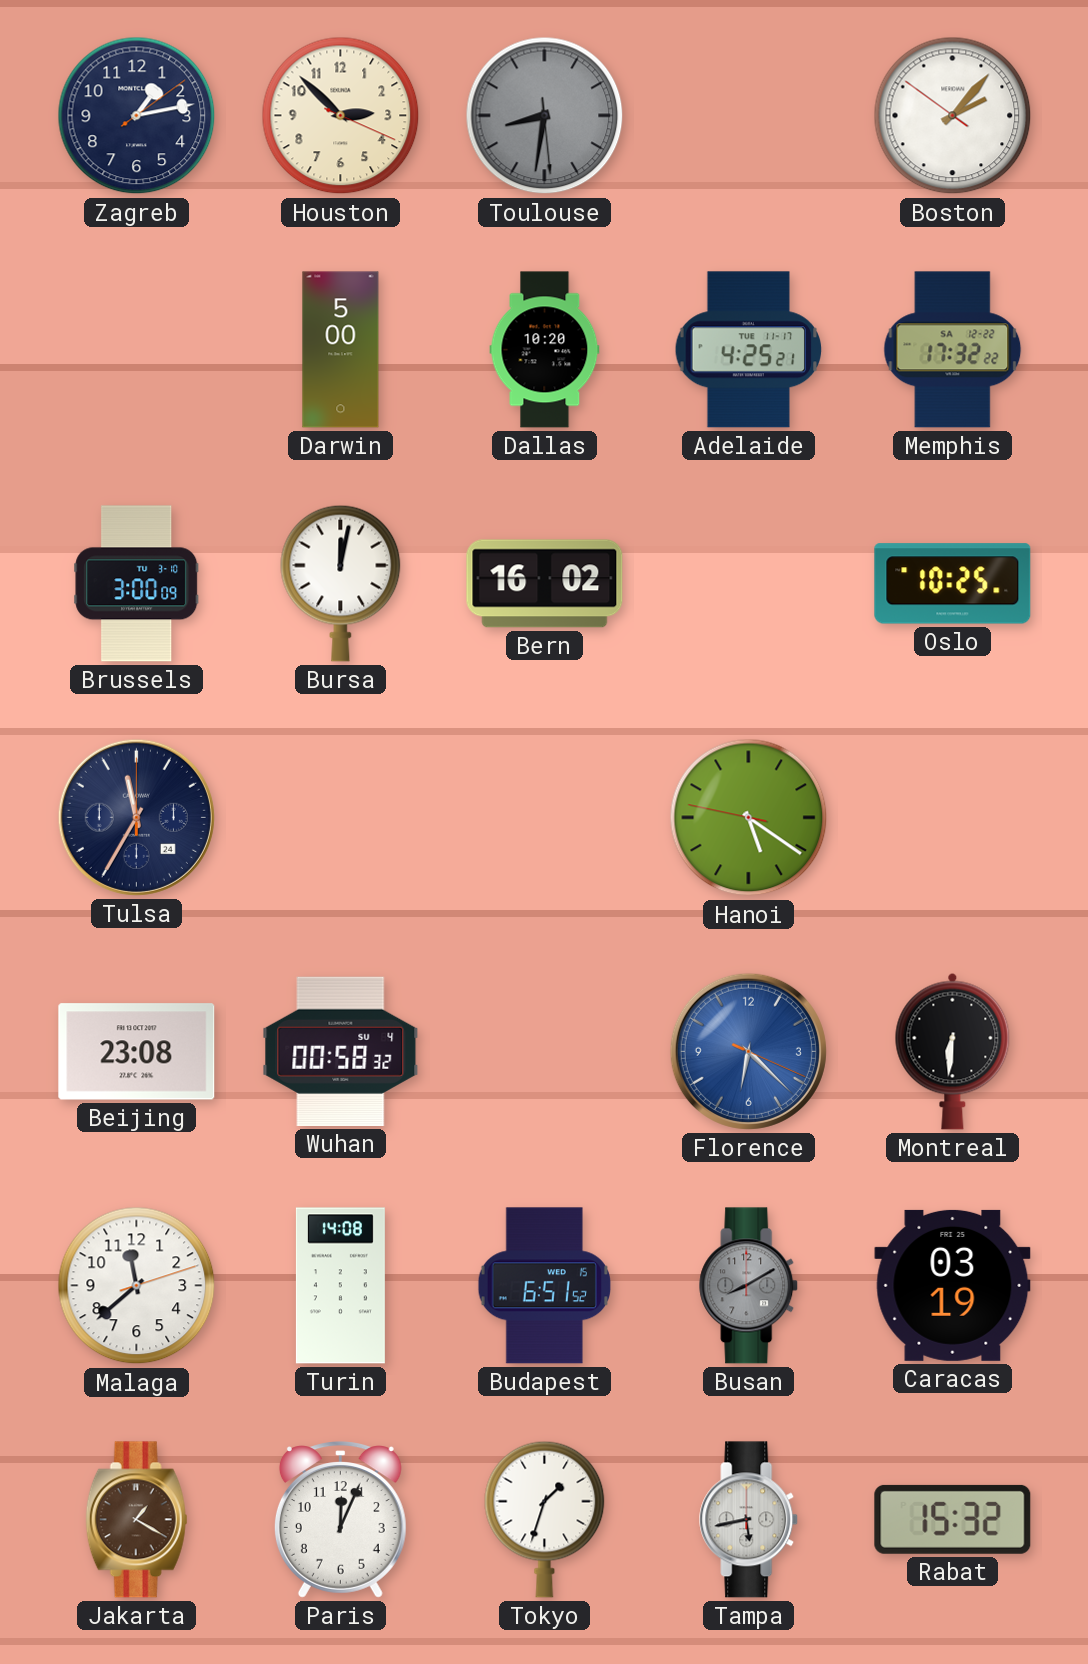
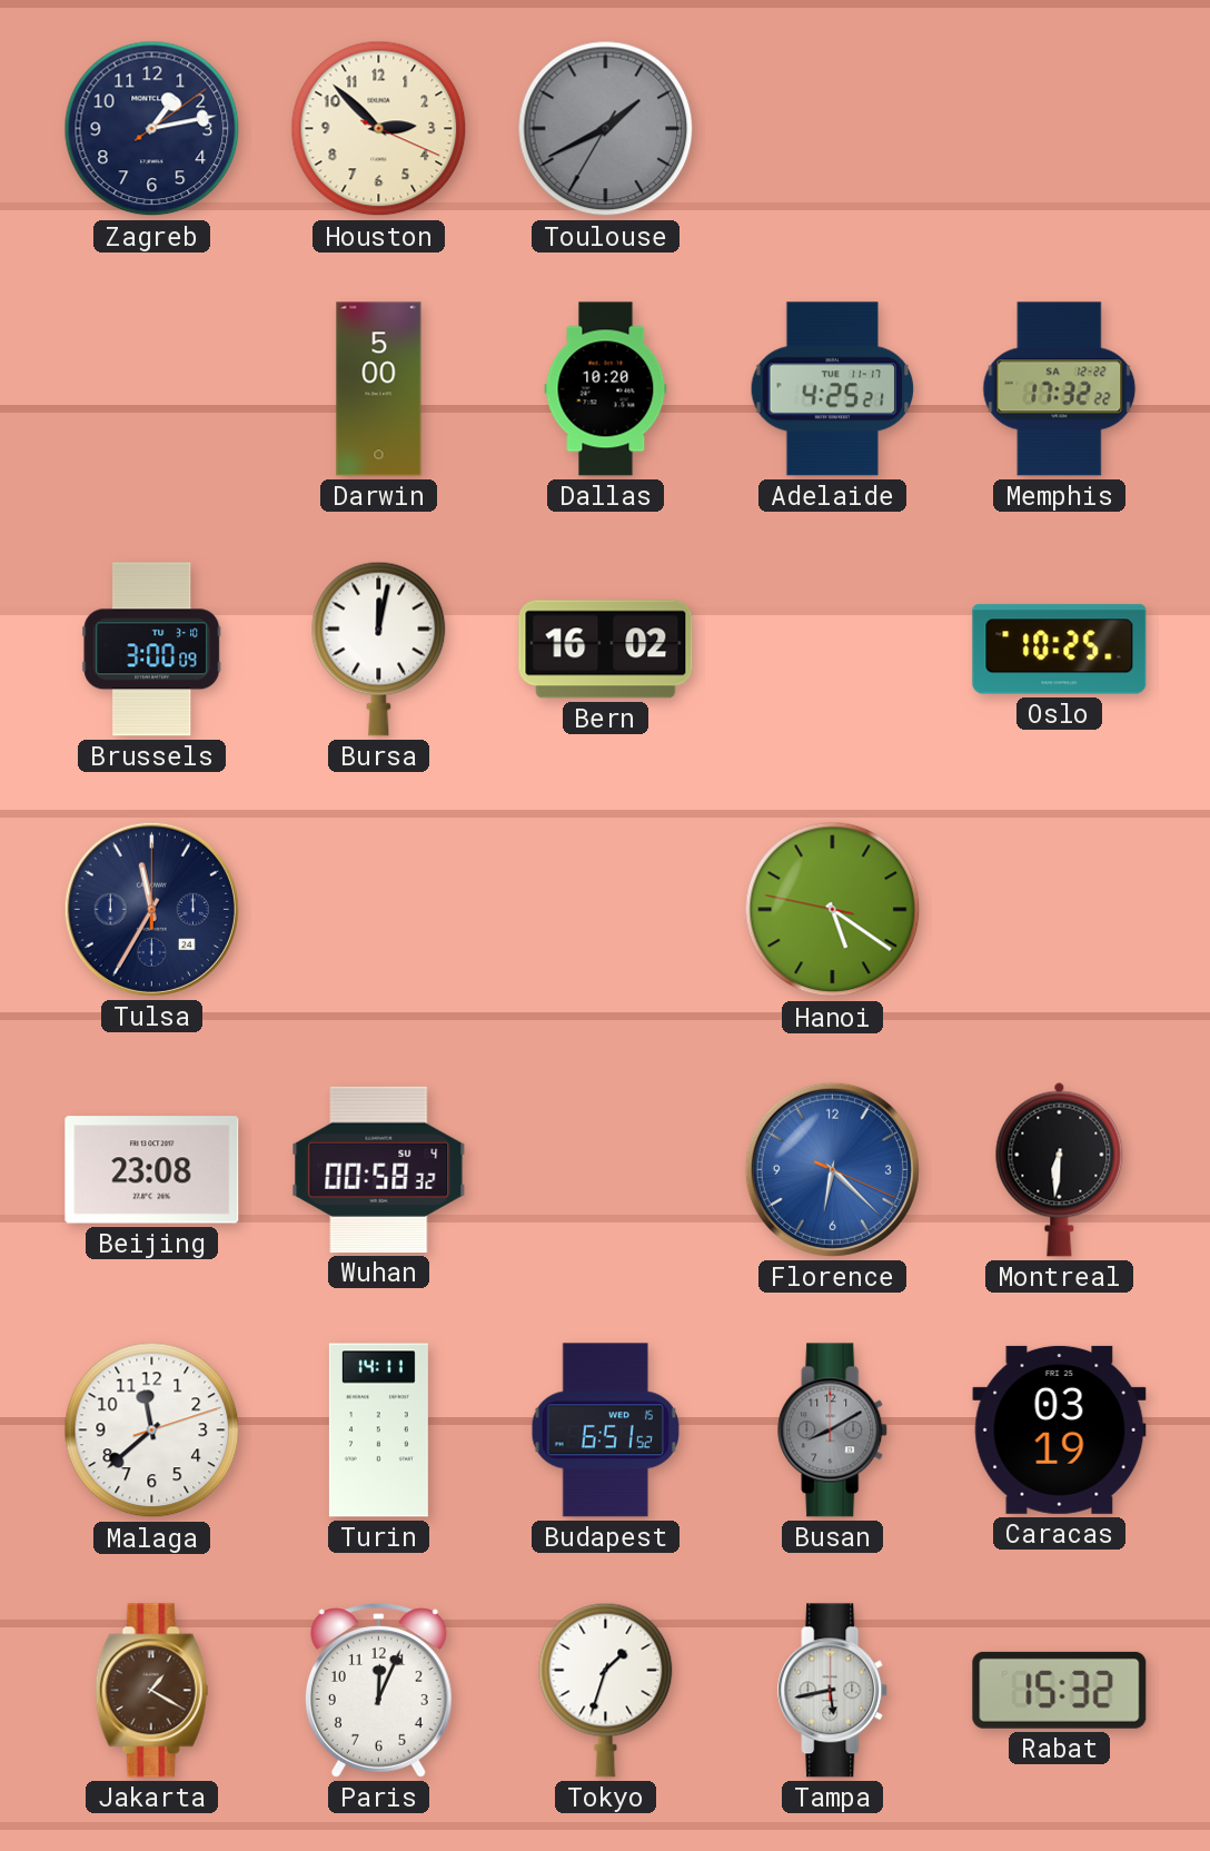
Toulouse: 8:31 -> 1:40 (606, 129)
Boston: 2:06 -> none (953, 116)
Turin: 14:08 -> 14:11 (378, 1431)
